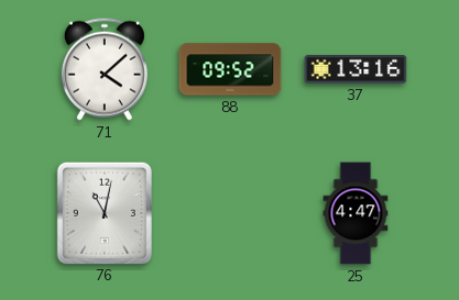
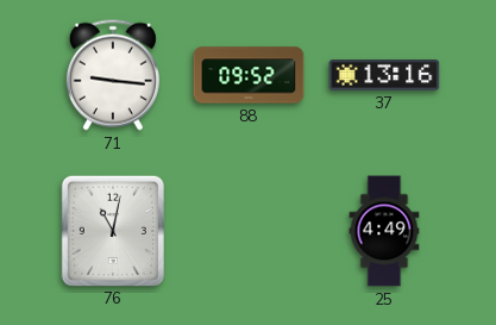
71: 4:08 -> 9:16 (113, 75)
25: 4:47 -> 4:49 (384, 231)
